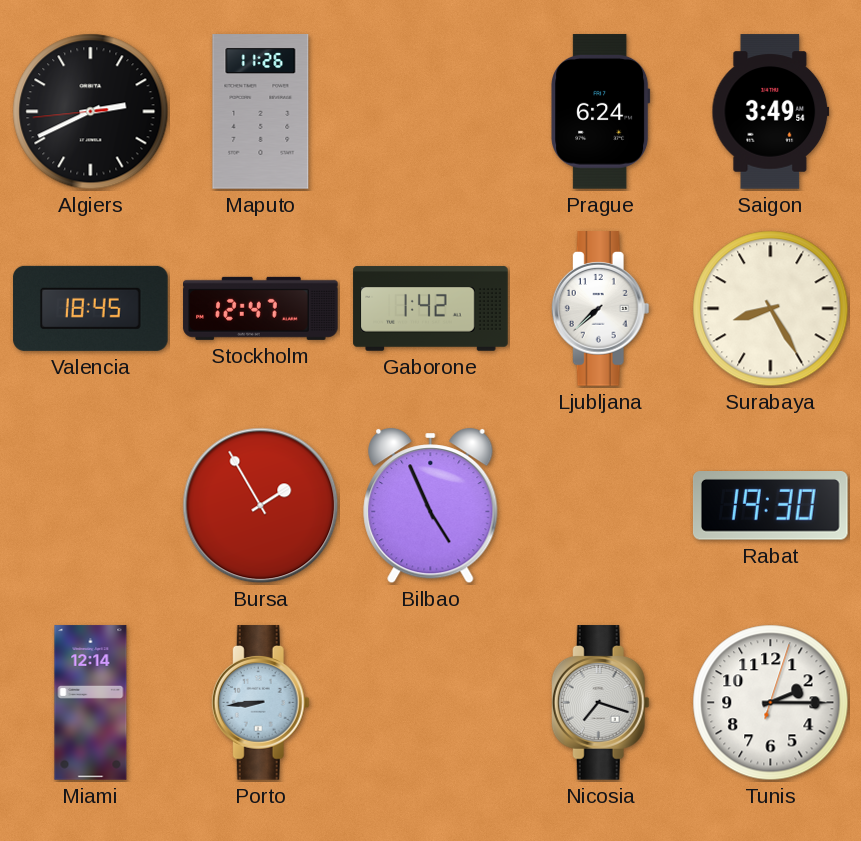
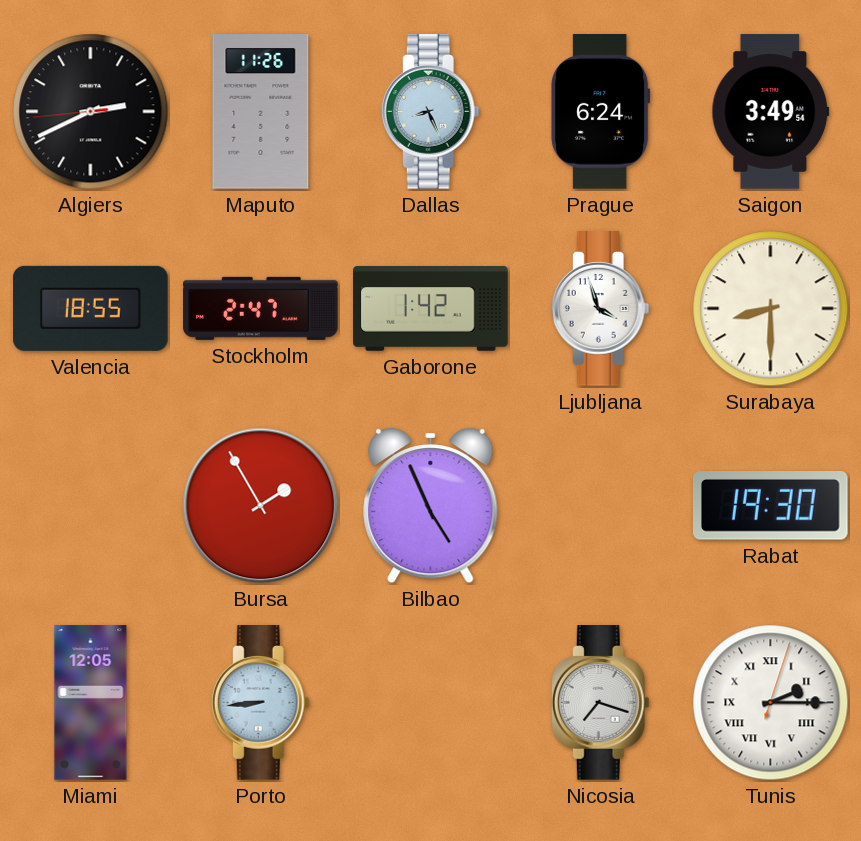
Dallas: none -> 8:26 (430, 112)
Valencia: 18:45 -> 18:55 (91, 308)
Stockholm: 12:47 -> 2:47 (261, 308)
Ljubljana: 7:38 -> 3:57 (600, 309)
Surabaya: 8:25 -> 8:30 (771, 309)
Miami: 12:14 -> 12:05 (91, 703)
Tunis numerals: Arabic -> Roman (771, 703)
